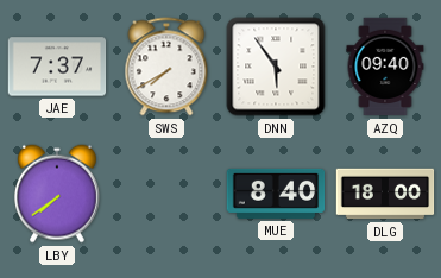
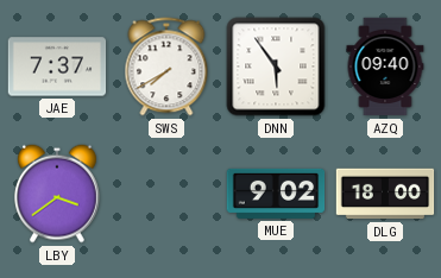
LBY: 7:39 -> 3:39 (58, 194)
MUE: 8:40 -> 9:02 (276, 194)
